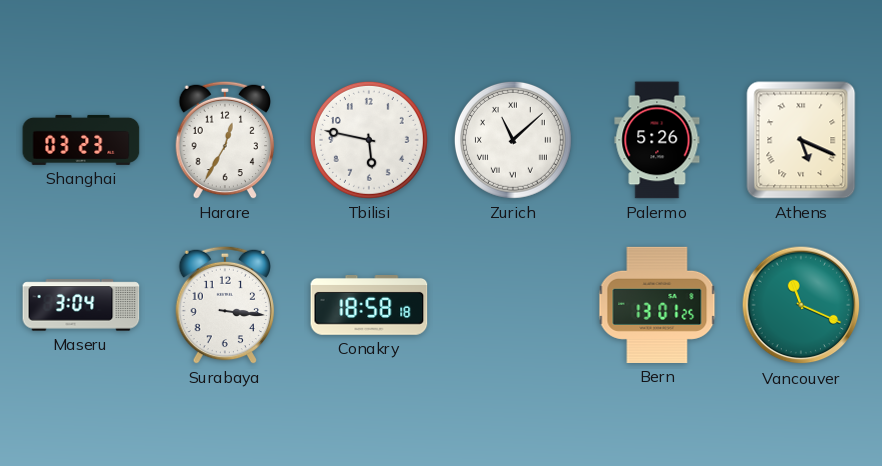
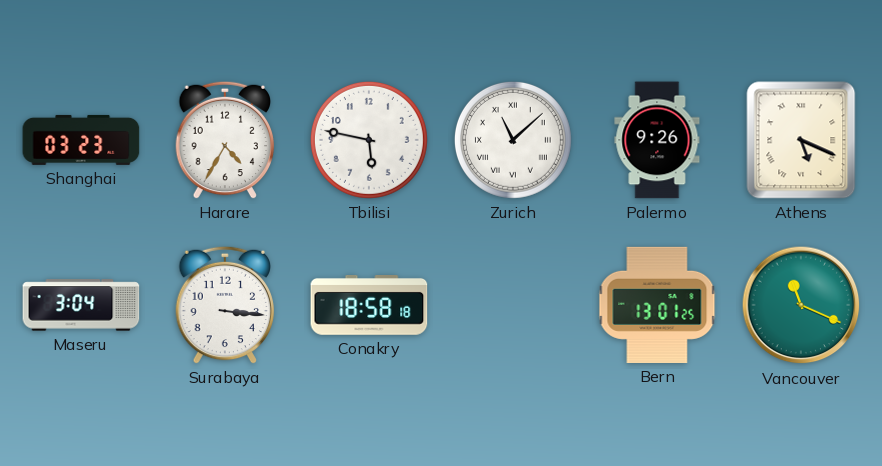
Harare: 12:35 -> 4:35 (225, 140)
Palermo: 5:26 -> 9:26 (657, 140)
